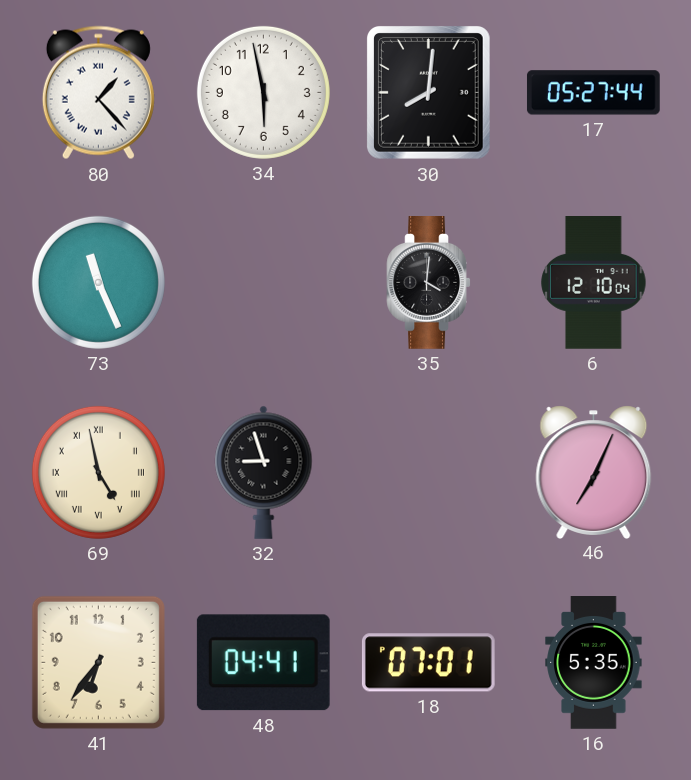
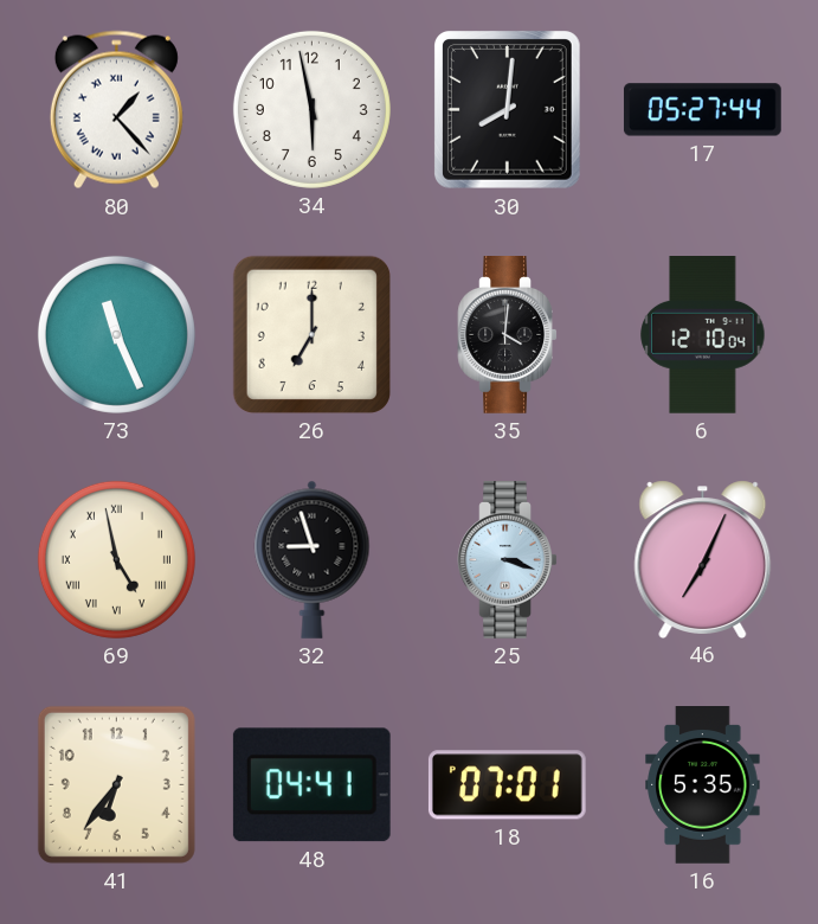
26: none -> 7:00 (311, 334)
25: none -> 3:18 (508, 560)
